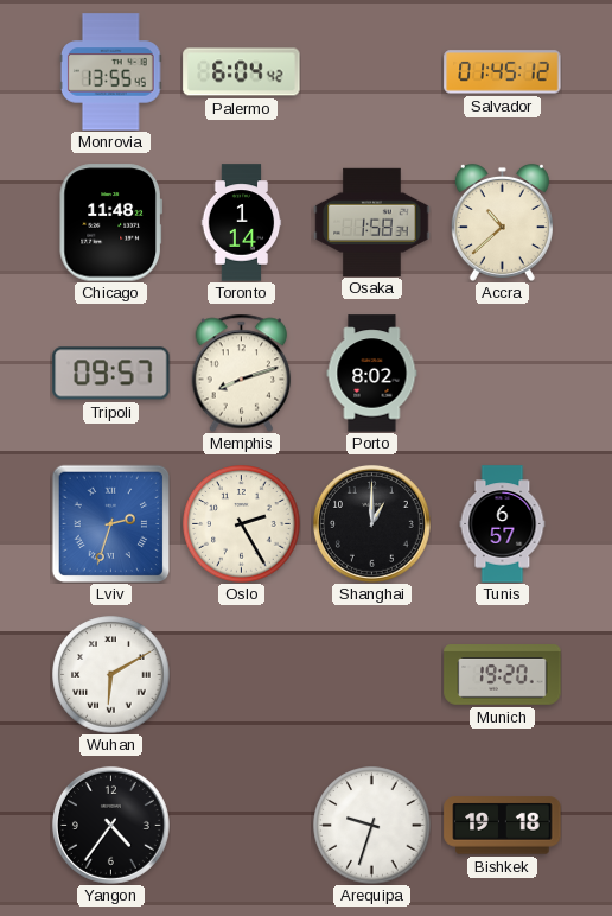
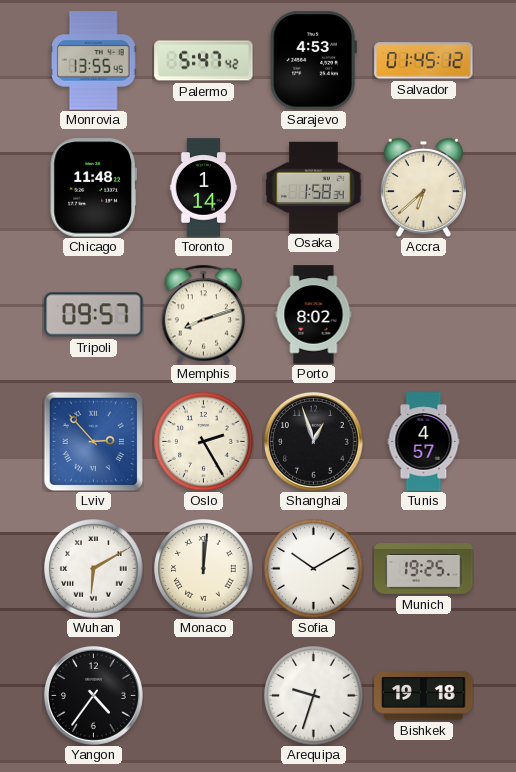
Palermo: 6:04 -> 5:47 (204, 61)
Sarajevo: none -> 4:53 (313, 61)
Accra: 10:38 -> 6:38 (423, 187)
Lviv: 2:33 -> 2:53 (93, 441)
Shanghai: 1:00 -> 12:57 (313, 441)
Tunis: 6:57 -> 4:57 (424, 442)
Monaco: none -> 12:01 (204, 569)
Sofia: none -> 10:10 (314, 569)
Munich: 19:20 -> 19:25 (424, 569)
